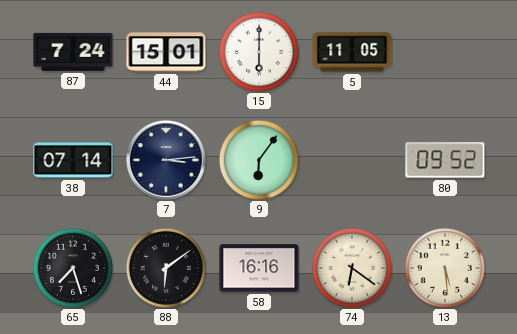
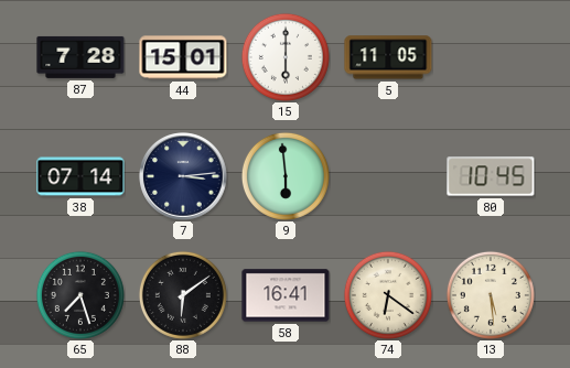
87: 7:24 -> 7:28 (80, 57)
9: 6:06 -> 5:59 (286, 176)
80: 09:52 -> 10:45 (491, 176)
58: 16:16 -> 16:41 (286, 295)
